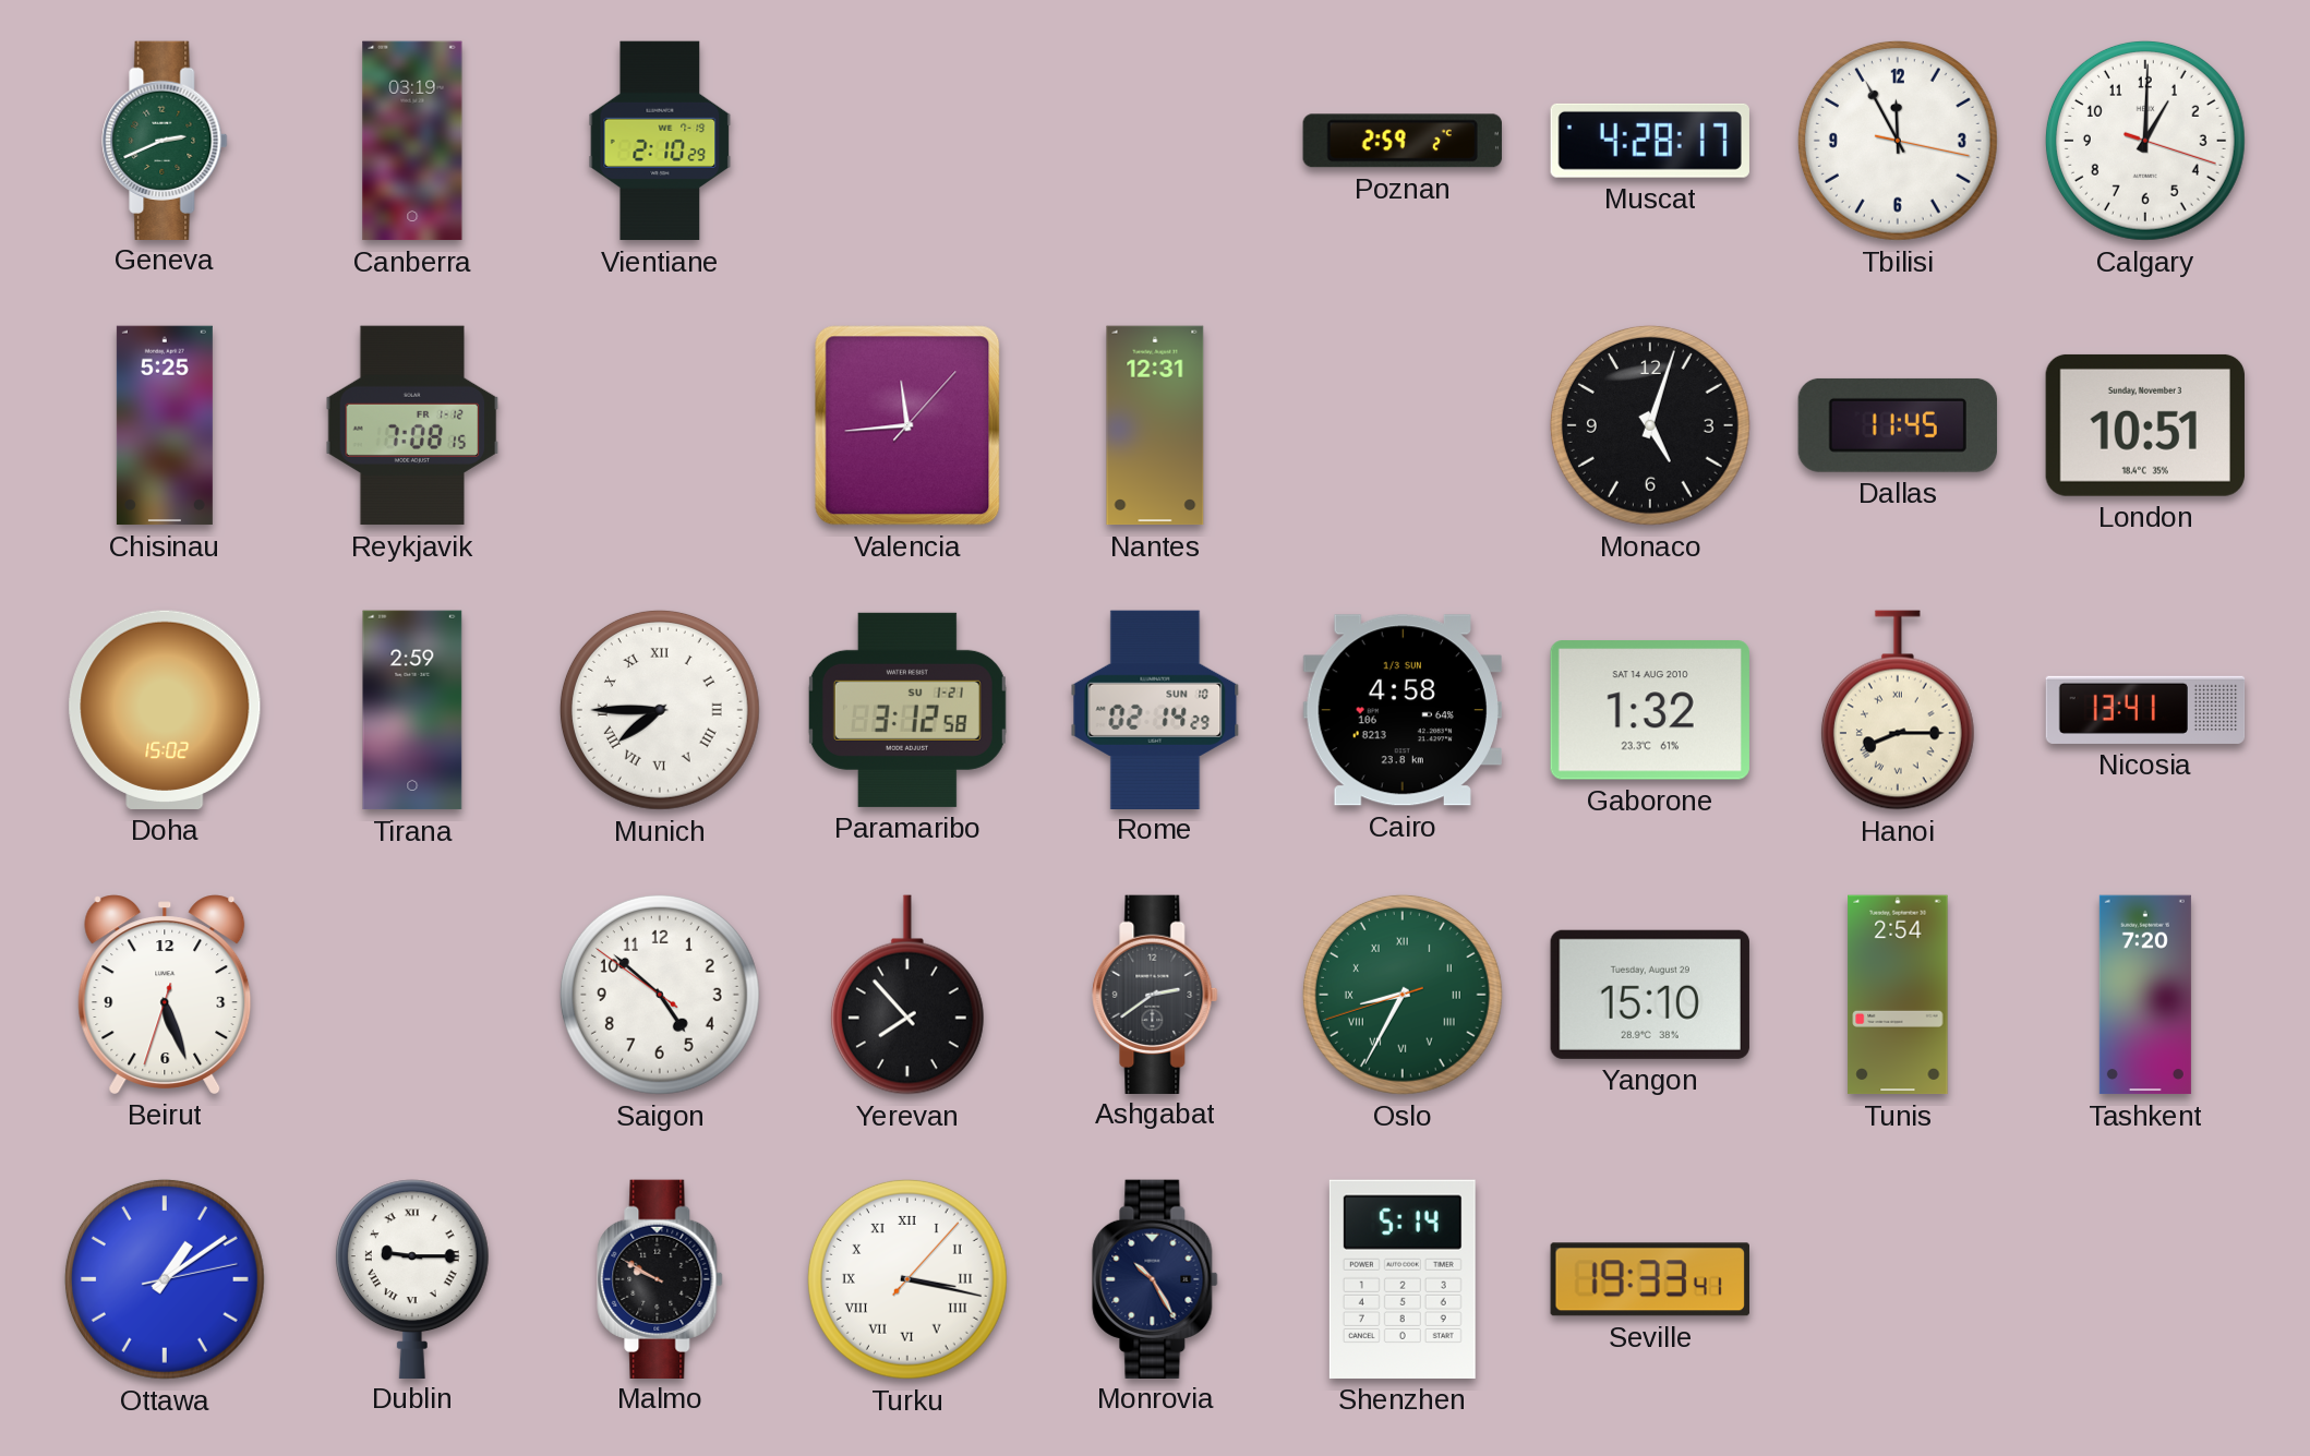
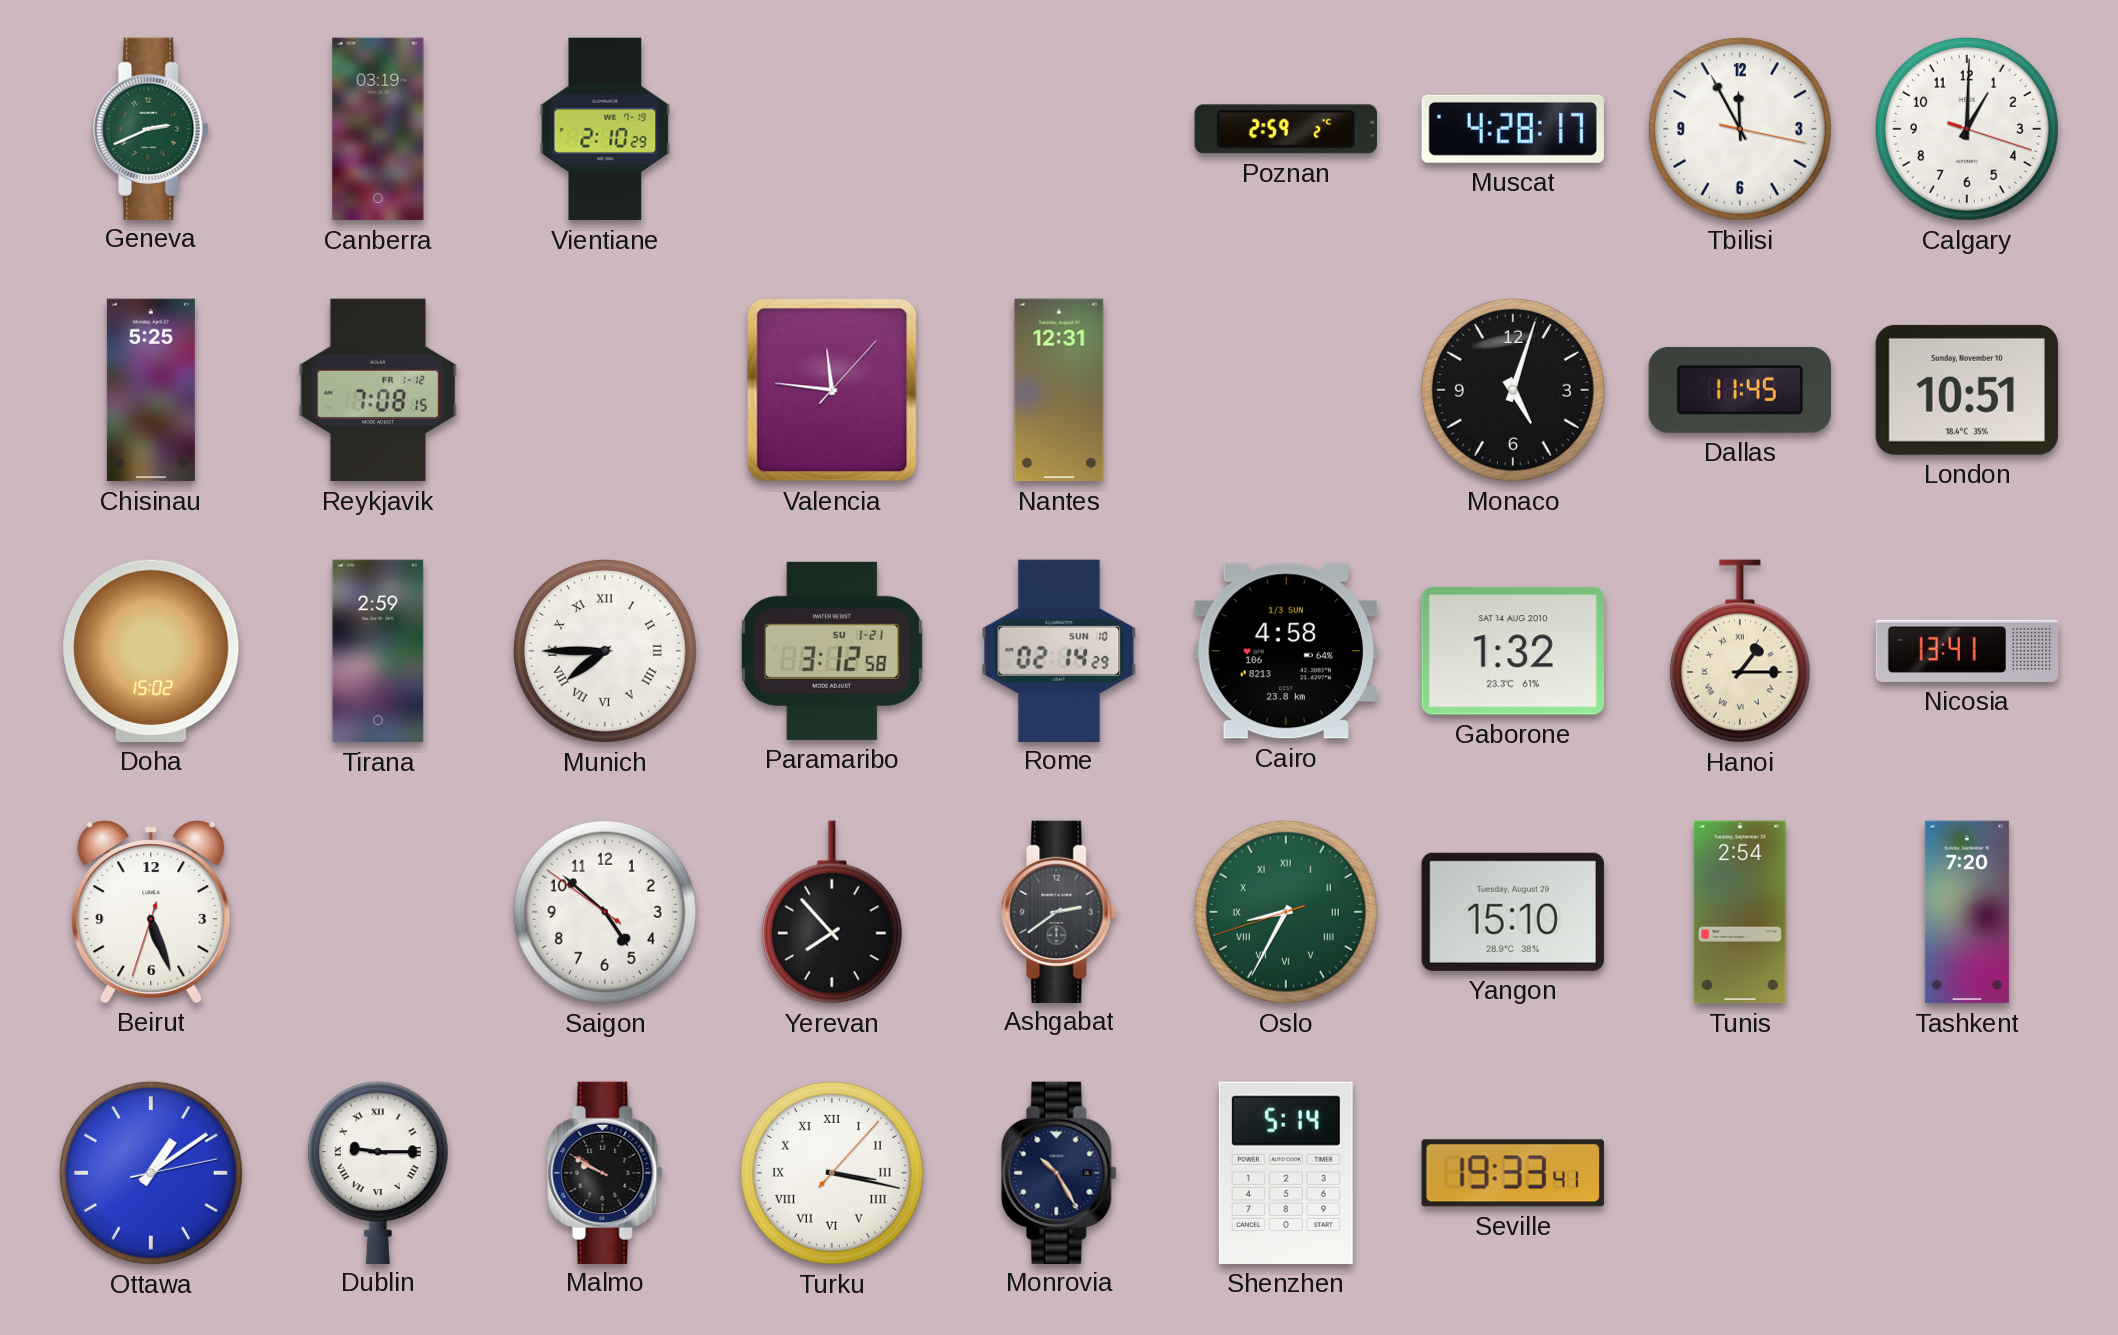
Valencia: 11:44 -> 11:46 (832, 390)
London date: Sunday, November 3 -> Sunday, November 10 (1967, 390)
Hanoi: 8:15 -> 1:15 (1740, 651)
